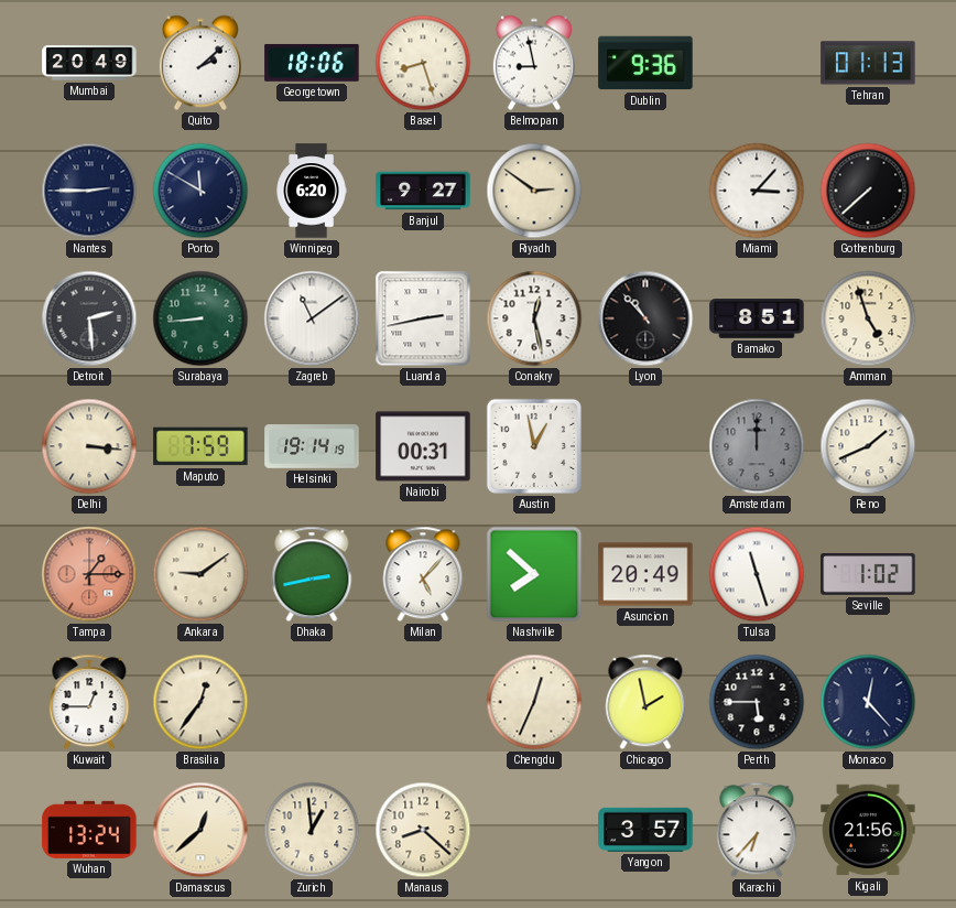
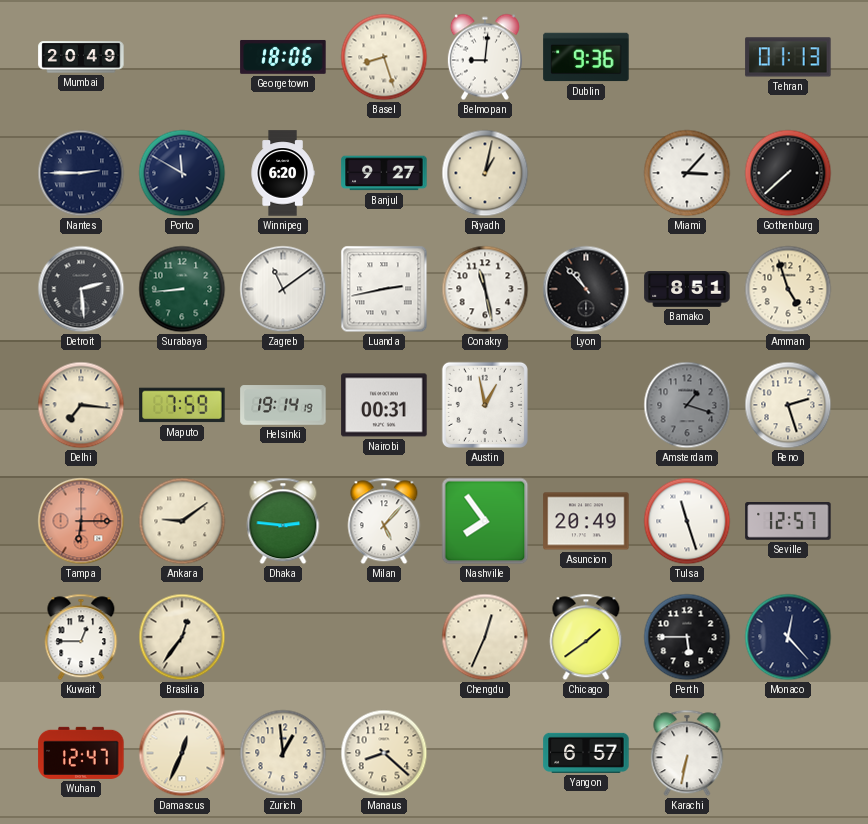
Quito: 2:08 -> none (200, 63)
Belmopan: 8:58 -> 9:01 (485, 57)
Riyadh: 2:51 -> 1:02 (485, 173)
Conakry: 12:28 -> 11:28 (485, 289)
Delhi: 3:16 -> 7:16 (81, 405)
Amsterdam: 12:00 -> 1:18 (687, 405)
Reno: 1:41 -> 2:27 (788, 405)
Tampa: 1:15 -> 6:15 (81, 521)
Dhaka: 2:43 -> 2:46 (283, 521)
Nashville: 7:52 -> 7:54 (485, 521)
Seville: 1:02 -> 12:57 (788, 522)
Chicago: 1:58 -> 1:39 (586, 637)
Wuhan: 13:24 -> 12:47 (81, 753)
Damascus: 12:38 -> 12:34 (182, 753)
Yangon: 3:57 -> 6:57 (586, 753)
Karachi: 6:37 -> 6:32 (687, 753)
Kigali: 21:56 -> none (868, 830)
